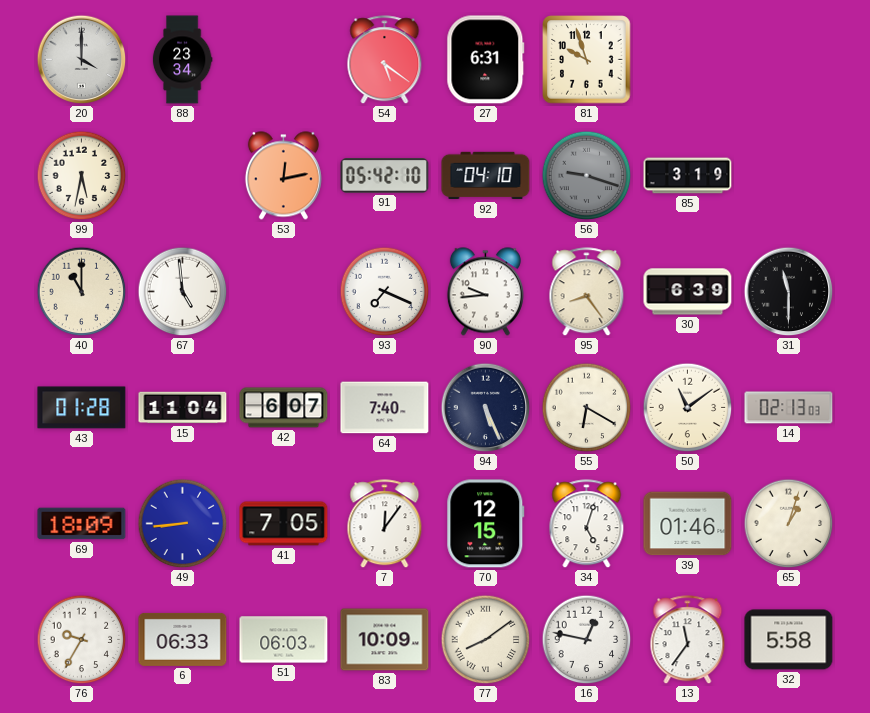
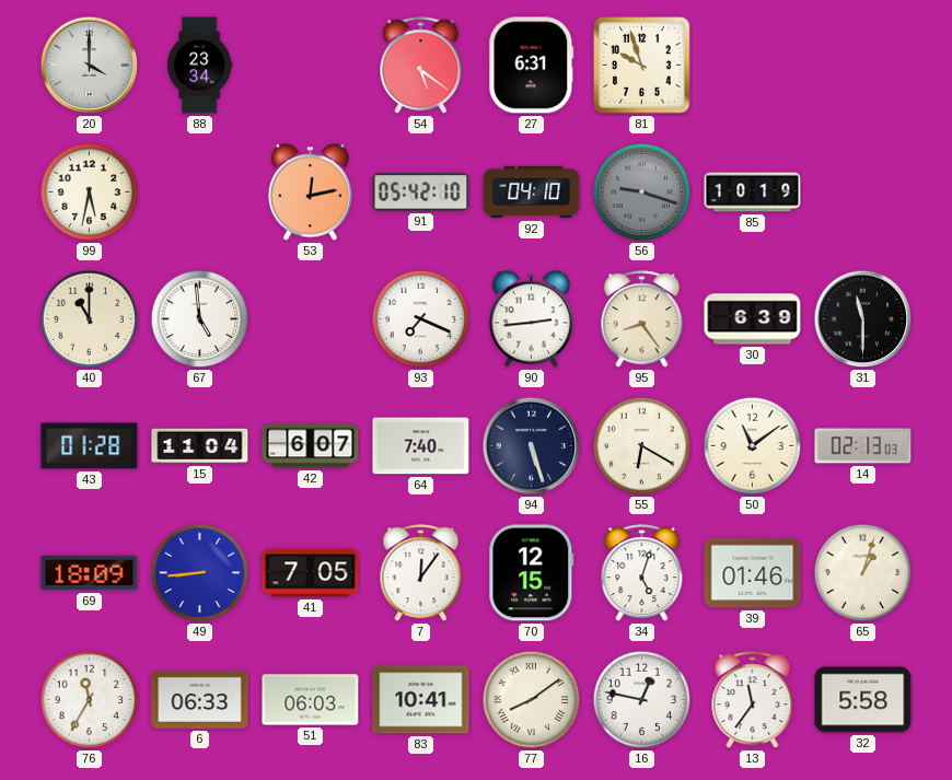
85: 3:19 -> 10:19 (753, 193)
90: 9:44 -> 2:44 (531, 319)
94: 5:26 -> 5:27 (532, 446)
76: 9:35 -> 11:35 (90, 700)
83: 10:09 -> 10:41 (421, 700)
